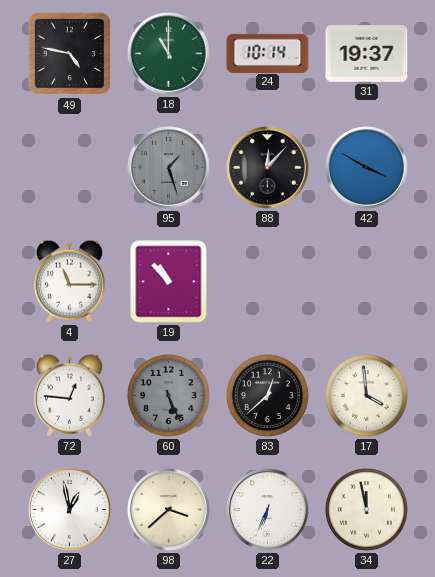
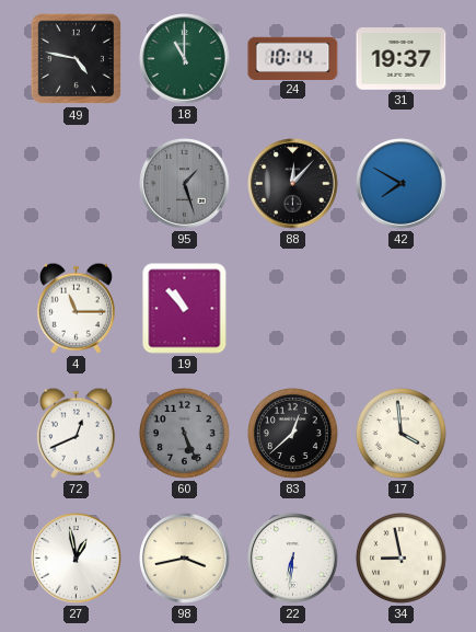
42: 3:50 -> 7:50 (402, 184)
72: 12:46 -> 12:41 (76, 433)
98: 3:38 -> 3:43 (185, 559)
22: 6:34 -> 6:31 (293, 559)
34: 11:58 -> 8:58 (400, 558)
